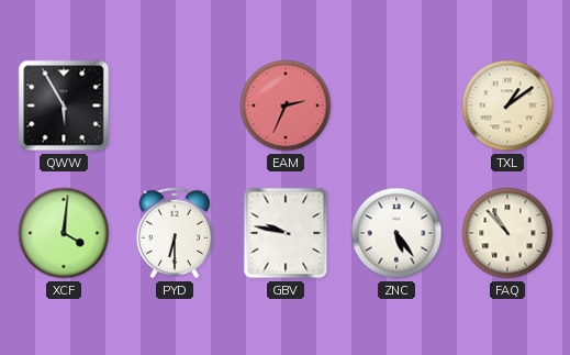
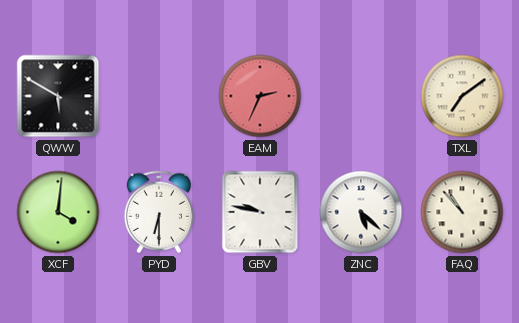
QWW: 5:55 -> 5:50 (58, 96)
TXL: 1:09 -> 7:09 (462, 96)
ZNC: 5:24 -> 5:22 (361, 212)
